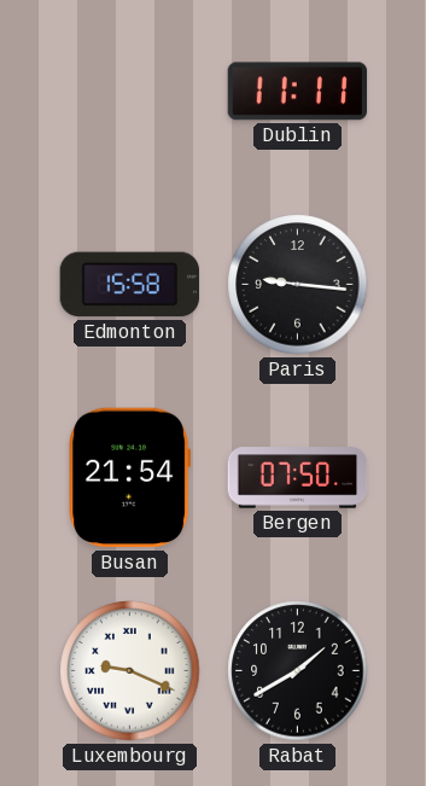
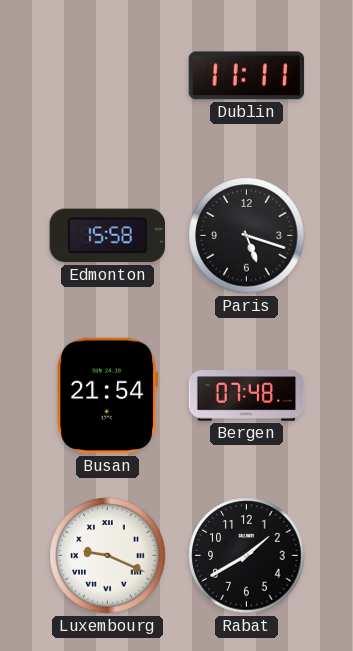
Paris: 9:16 -> 5:18 (247, 236)
Bergen: 07:50 -> 07:48 (247, 396)
